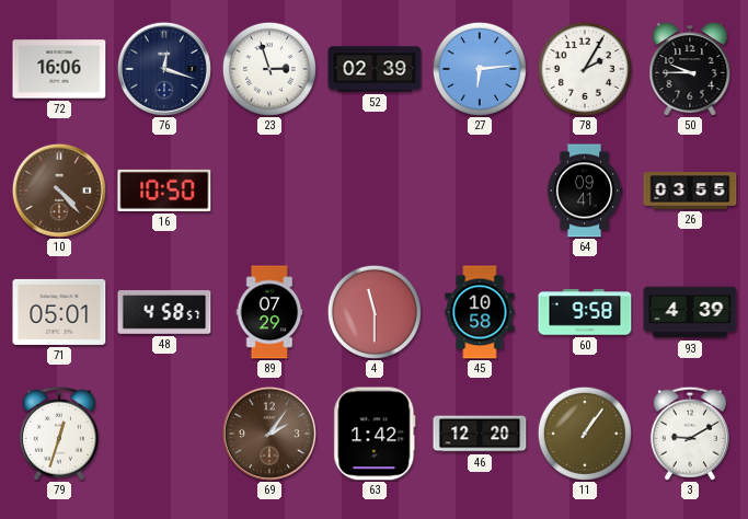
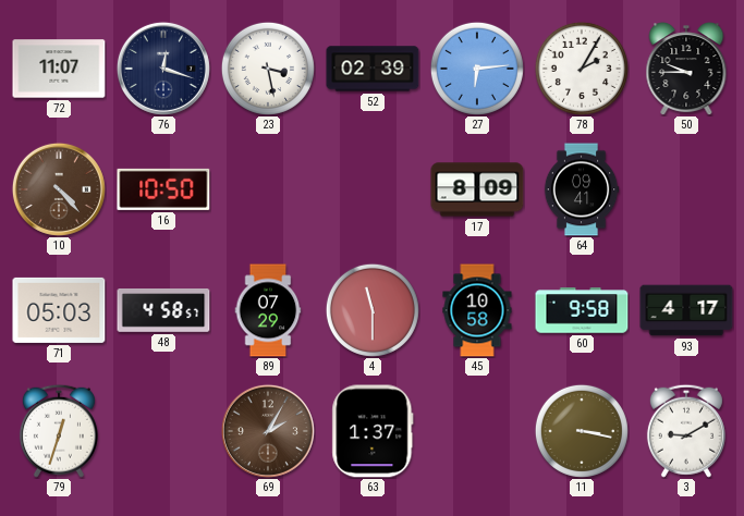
72: 16:06 -> 11:07 (59, 69)
23: 2:57 -> 3:28 (268, 69)
17: none -> 8:09 (477, 189)
26: 03:55 -> none (690, 191)
71: 05:01 -> 05:03 (59, 310)
93: 4:39 -> 4:17 (686, 310)
69: 2:06 -> 2:05 (268, 431)
63: 1:42 -> 1:37 (373, 431)
46: 12:20 -> none (480, 434)
11: 1:06 -> 3:17 (582, 431)
